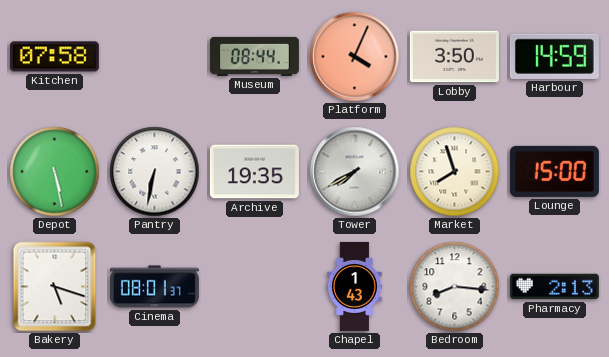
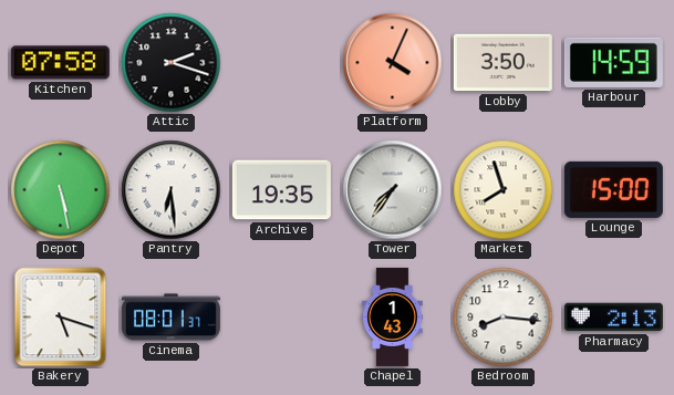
Attic: none -> 2:18 (172, 63)
Museum: 08:44 -> none (254, 56)
Pantry: 6:32 -> 6:29 (172, 190)
Tower: 7:40 -> 7:36 (393, 190)
